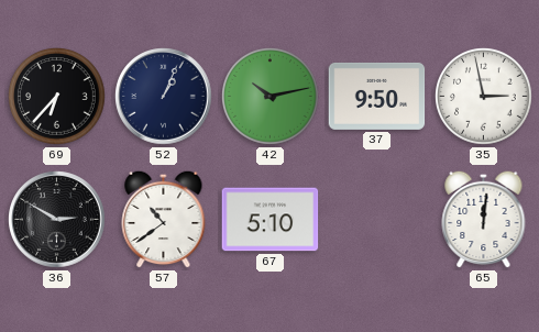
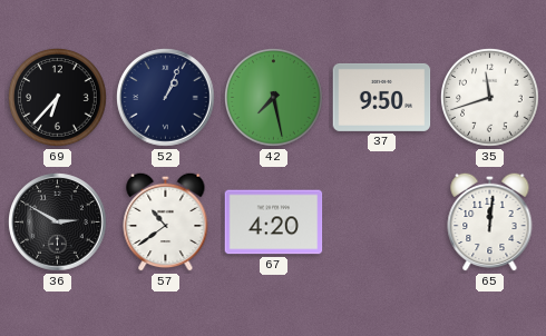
42: 10:13 -> 7:28 (274, 98)
35: 2:58 -> 11:42 (490, 98)
67: 5:10 -> 4:20 (274, 223)
